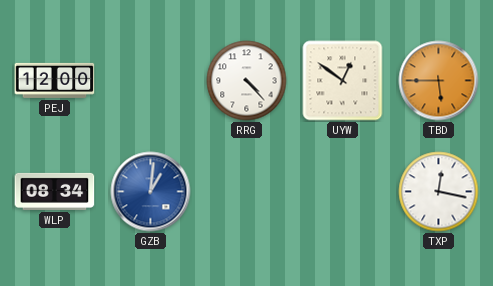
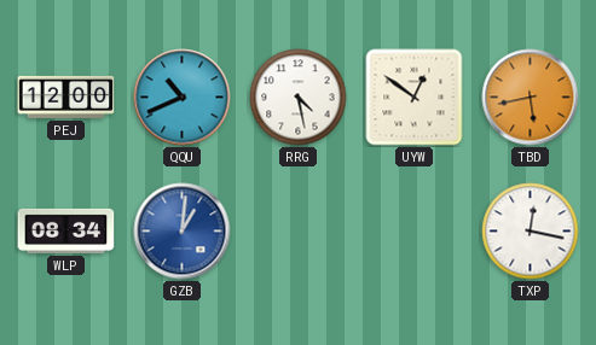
QQU: none -> 10:41 (183, 98)
RRG: 4:23 -> 4:28 (299, 98)
TBD: 5:45 -> 5:43 (531, 98)
